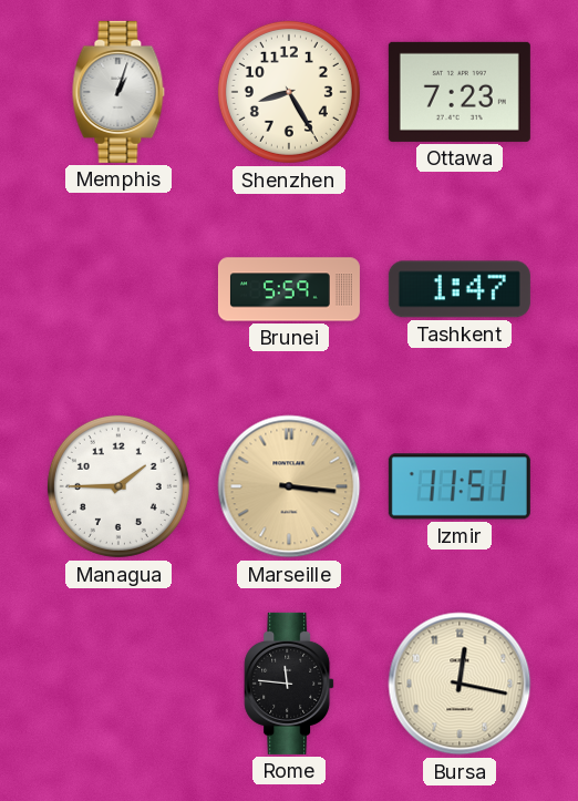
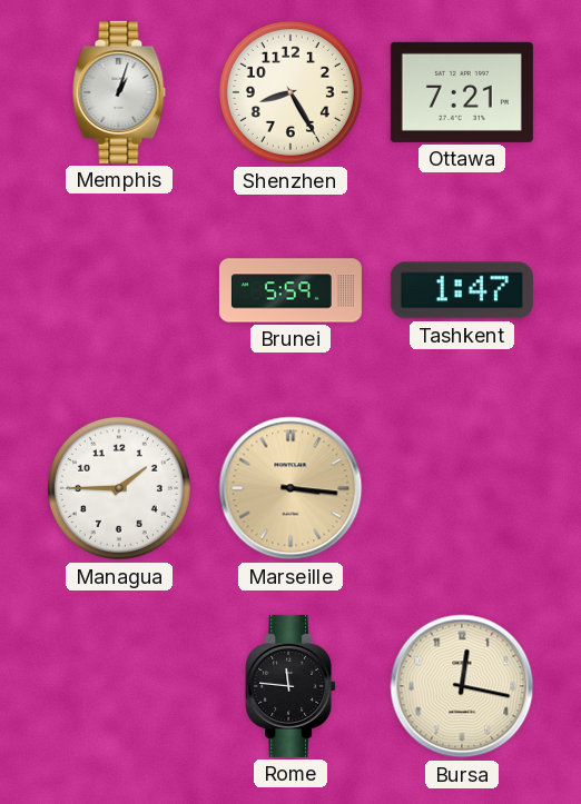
Ottawa: 7:23 -> 7:21 (462, 92)
Izmir: 11:51 -> none (460, 486)
